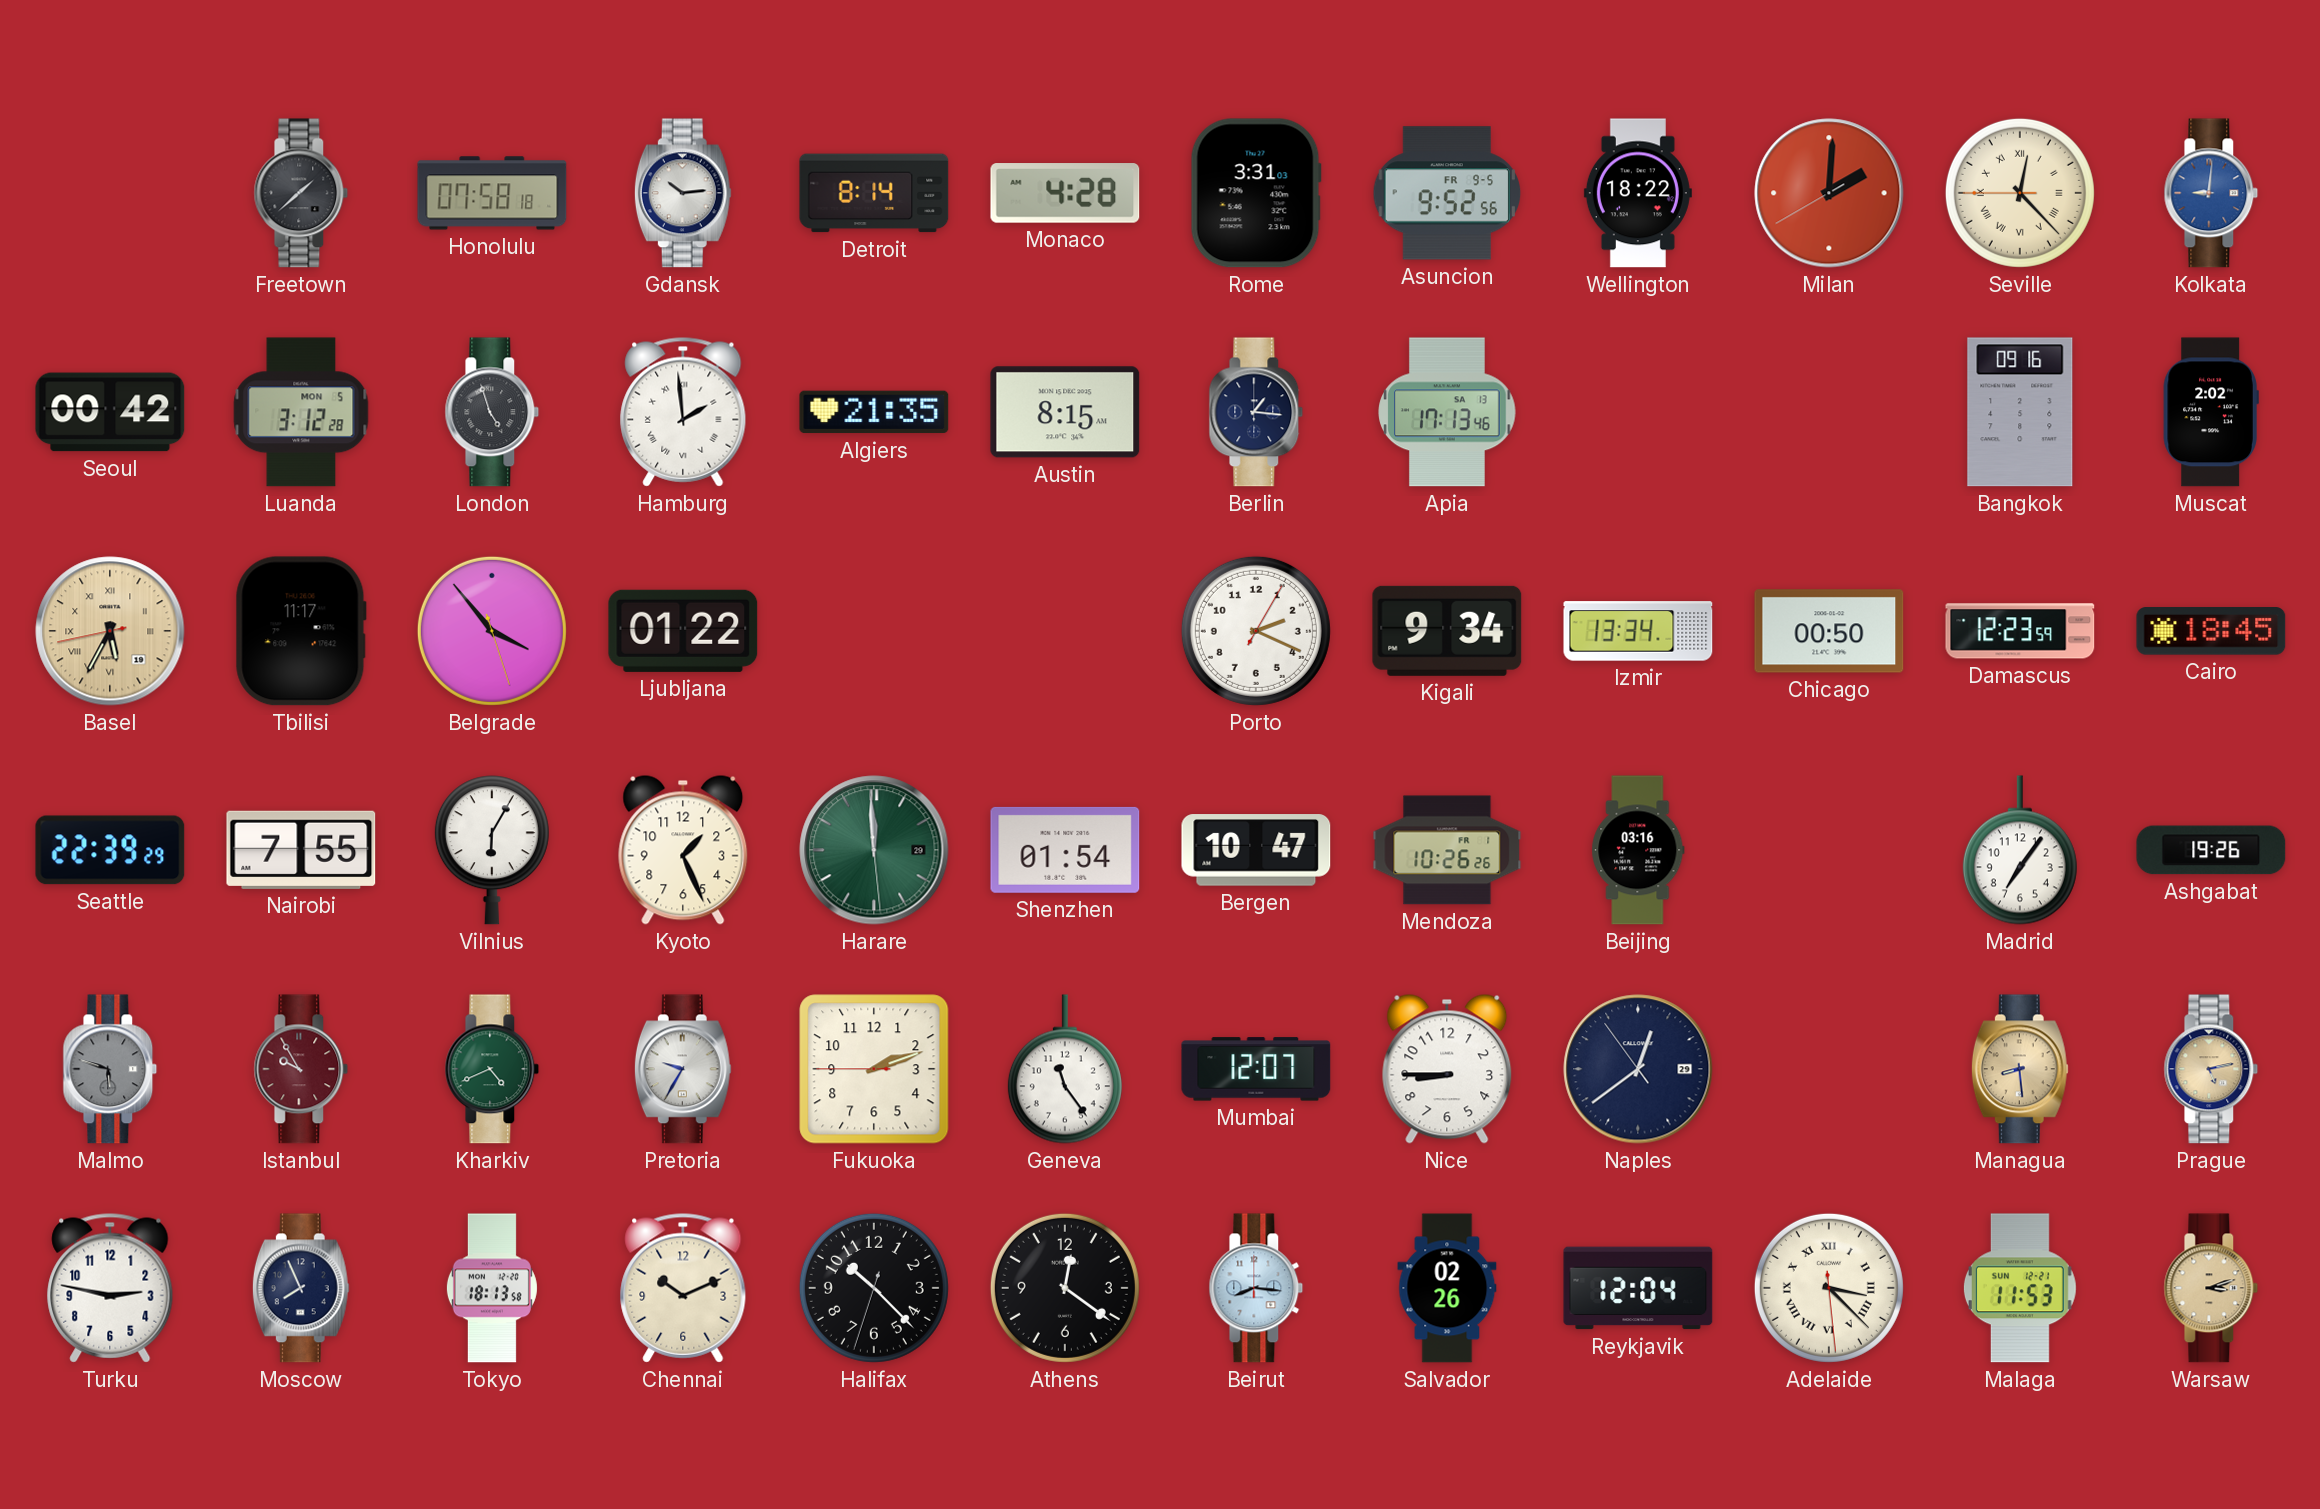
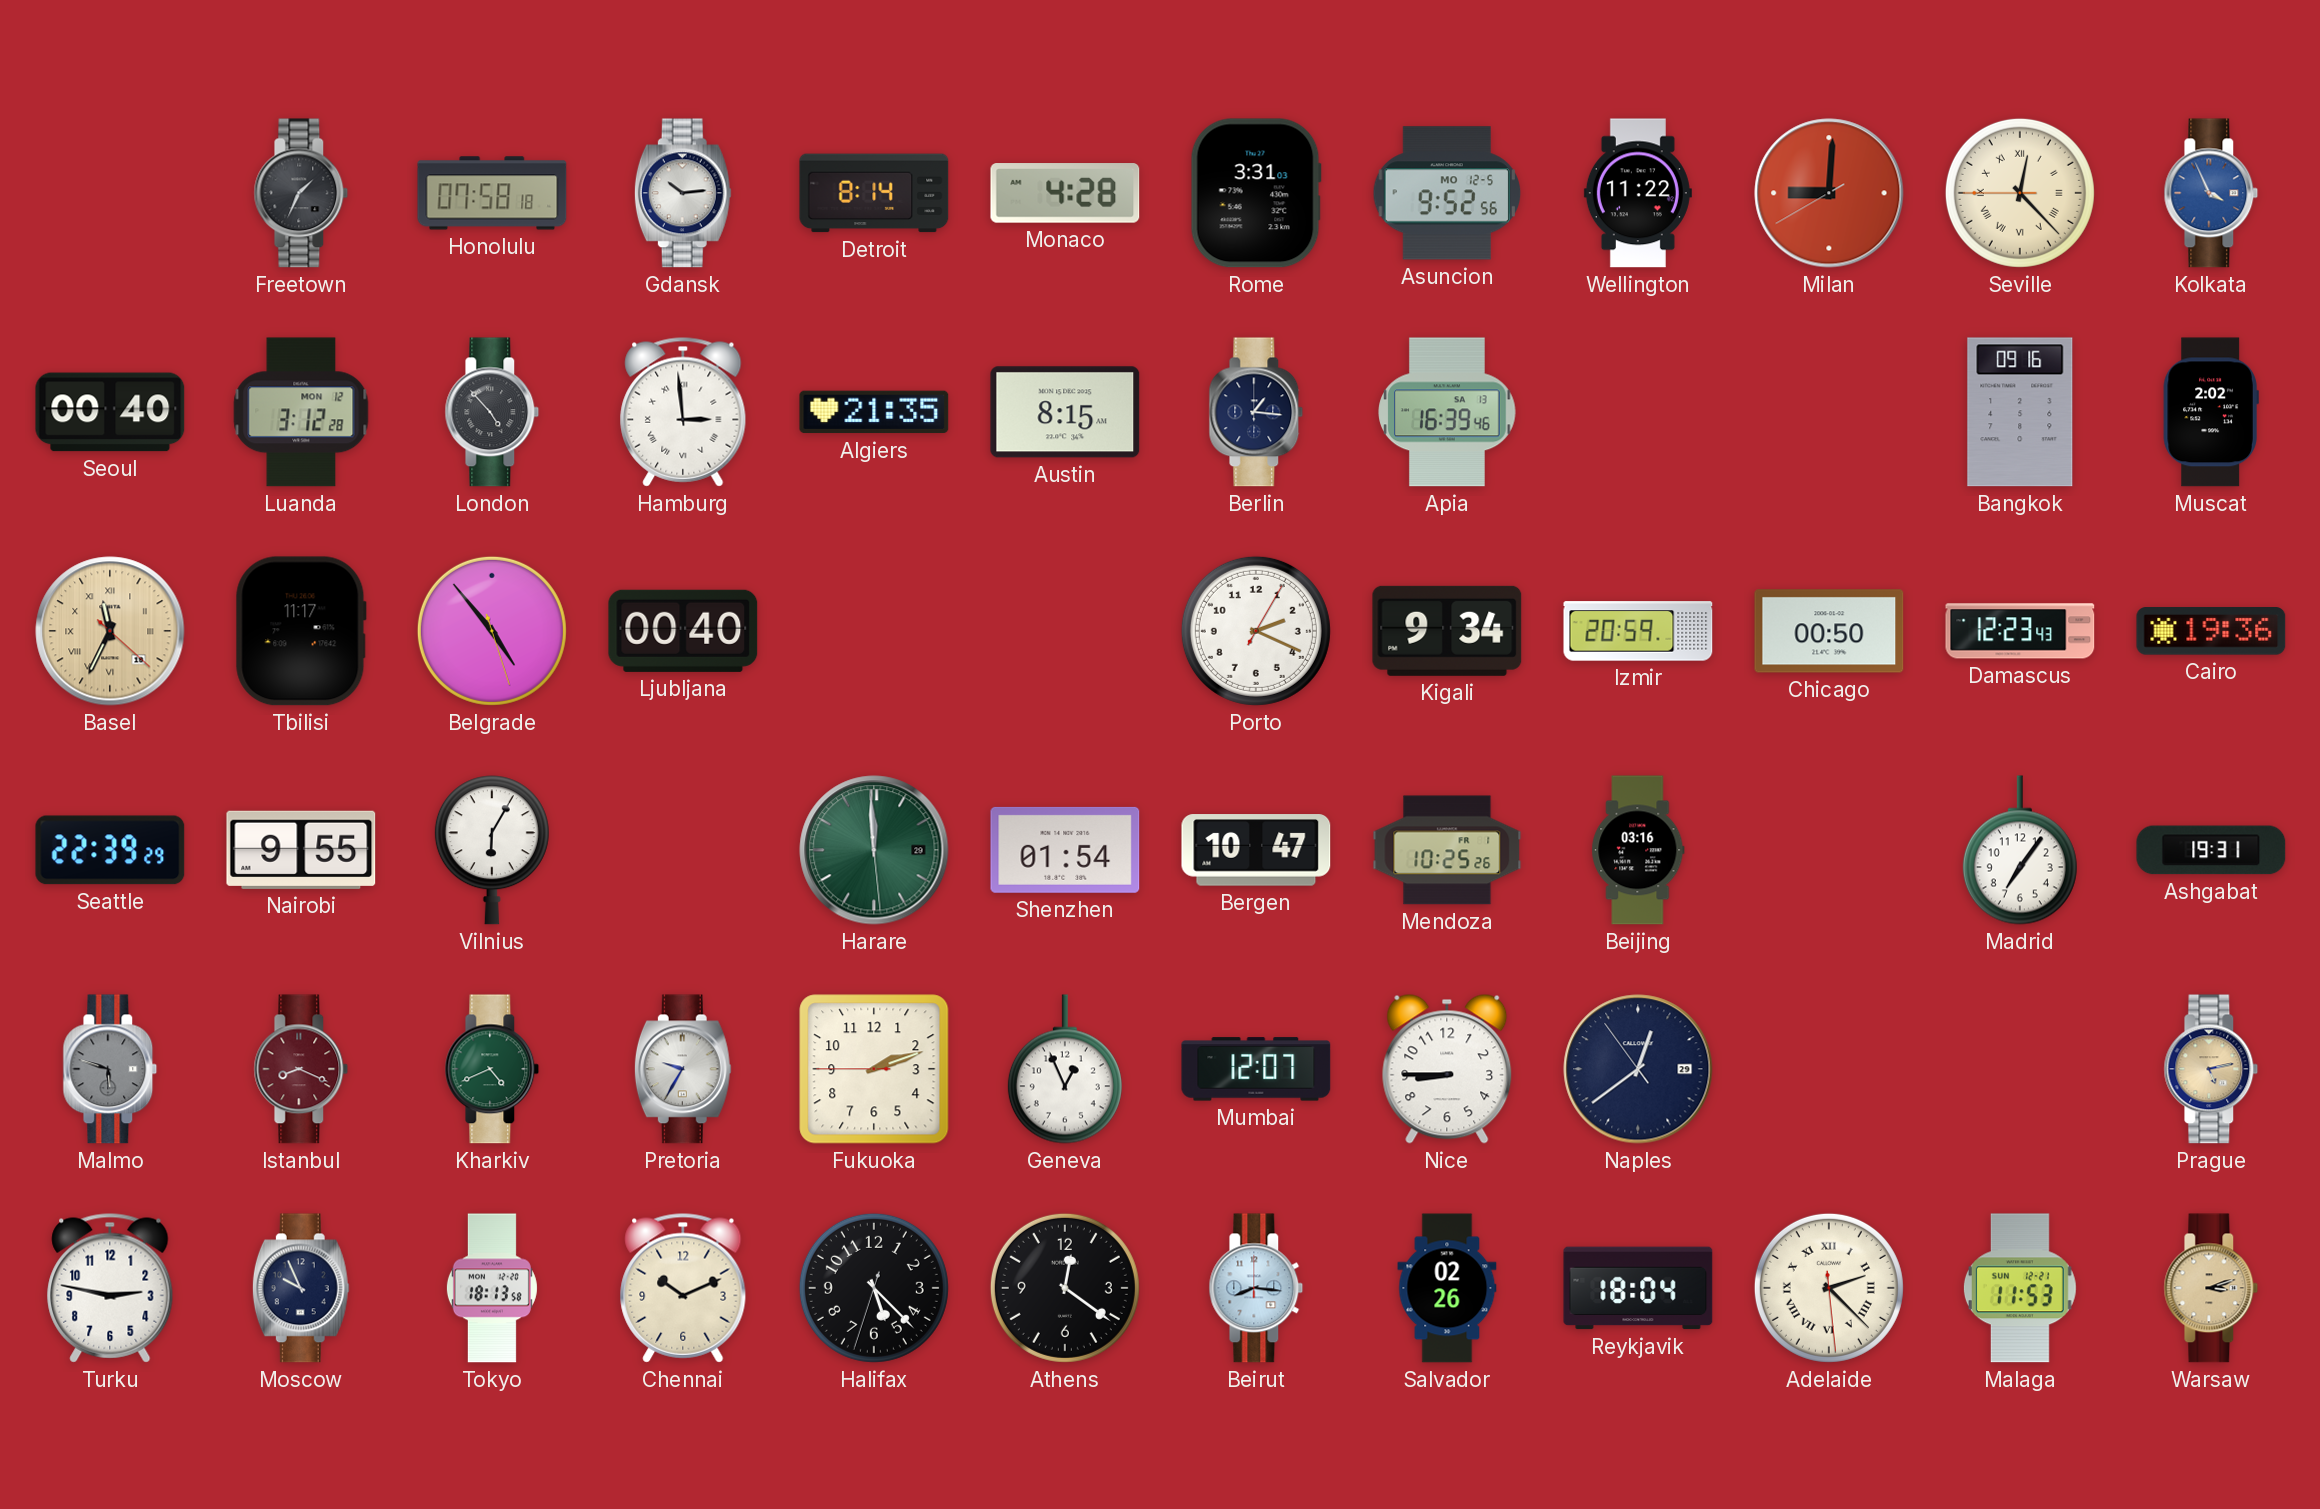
Freetown: 1:38 -> 1:34 (301, 193)
Asuncion date: FR 9-5 -> MO 12-5 (1446, 193)
Wellington: 18:22 -> 11:22 (1638, 193)
Milan: 2:00 -> 9:00 (1829, 193)
Kolkata: 9:01 -> 3:56 (2211, 193)
Seoul: 00:42 -> 00:40 (110, 412)
Luanda date: MON 5 -> MON 12 (301, 412)
London: 4:57 -> 4:53 (492, 412)
Hamburg: 1:59 -> 2:59 (683, 412)
Apia: 17:13 -> 16:39 (1447, 412)
Basel: 5:34 -> 11:34 (110, 631)
Belgrade: 3:53 -> 4:53 (492, 631)
Ljubljana: 01:22 -> 00:40 (683, 631)
Izmir: 13:34 -> 20:59 (1638, 631)
Damascus: 12:23:59 -> 12:23:43 (2020, 631)
Cairo: 18:45 -> 19:36 (2211, 631)
Nairobi: 7:55 -> 9:55 (301, 850)
Kyoto: 1:26 -> none (683, 850)
Mendoza: 10:26 -> 10:25 (1447, 850)
Ashgabat: 19:26 -> 19:31 (2211, 850)
Istanbul: 9:55 -> 8:19 (301, 1069)
Geneva: 11:24 -> 12:56 (1065, 1069)
Managua: 8:29 -> none (2020, 1069)
Moscow: 7:56 -> 9:56 (301, 1288)
Halifax: 10:22 -> 5:22 (874, 1288)
Reykjavik: 12:04 -> 18:04 (1638, 1288)
Adelaide: 3:22 -> 2:22 (1829, 1288)
